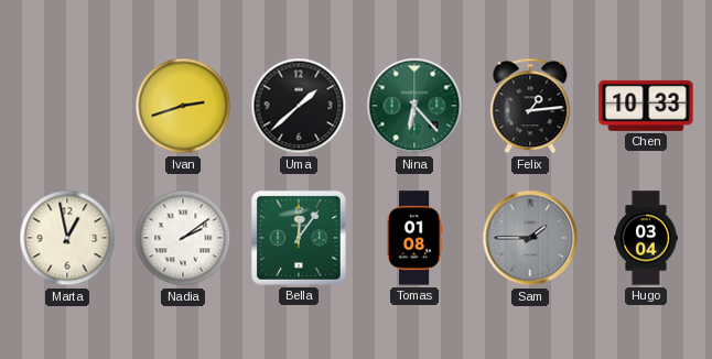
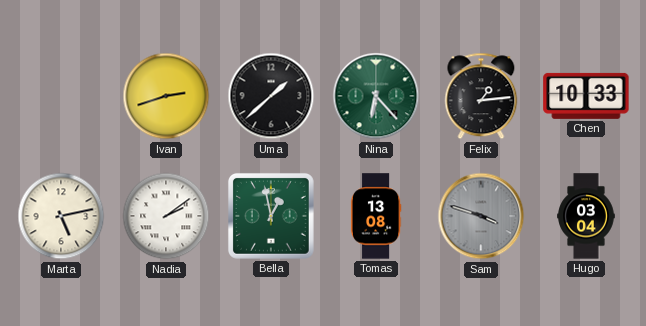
Marta: 12:58 -> 5:13 (61, 216)
Bella: 12:06 -> 12:58 (271, 216)
Tomas: 01:08 -> 13:08 (376, 216)
Sam: 1:45 -> 3:48 (481, 216)
